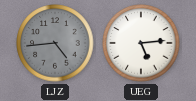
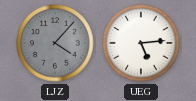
LJZ: 4:44 -> 4:07 (55, 43)
